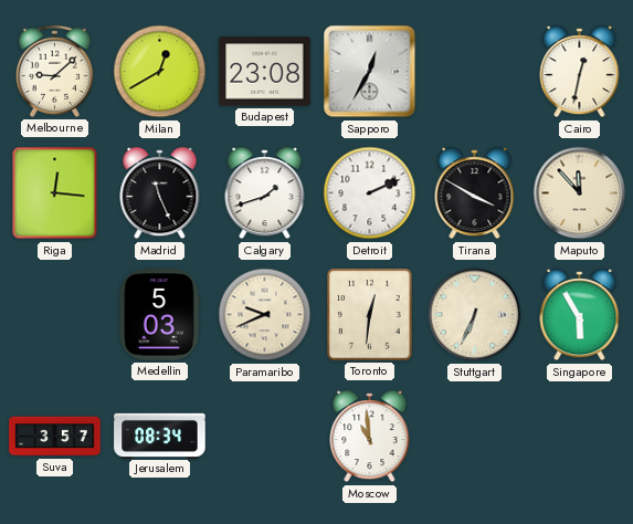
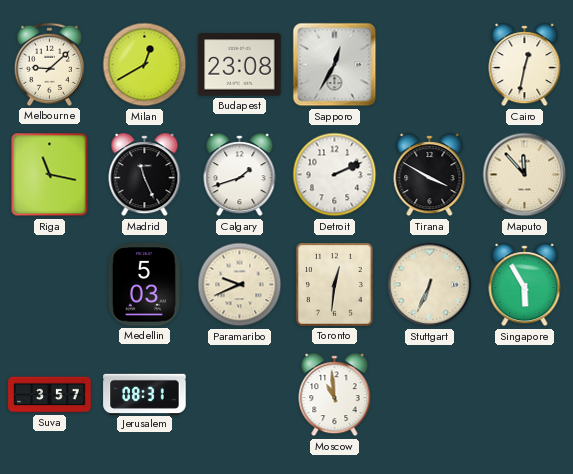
Riga: 12:16 -> 11:17 (50, 175)
Jerusalem: 08:34 -> 08:31 (145, 394)
